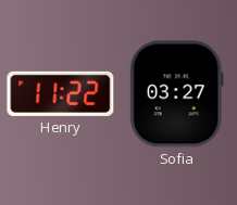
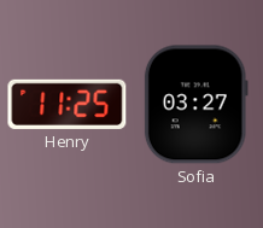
Henry: 11:22 -> 11:25 (68, 104)
